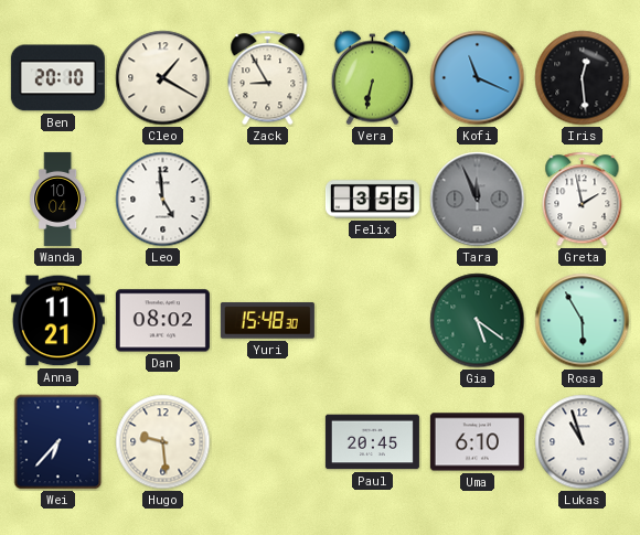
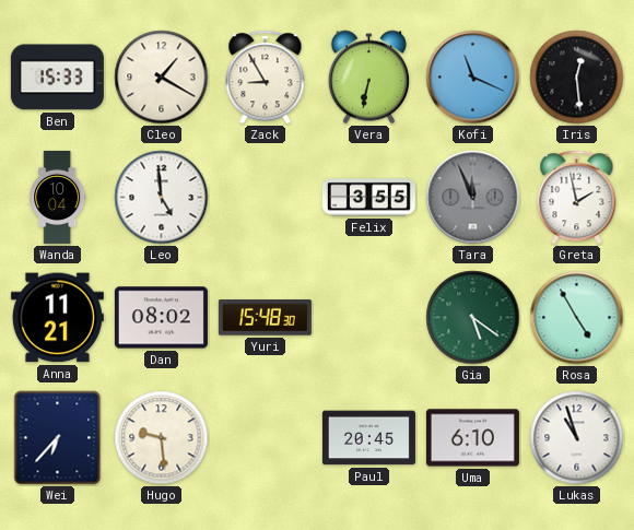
Ben: 20:10 -> 15:33 (57, 78)
Rosa: 5:55 -> 4:55 (577, 318)
